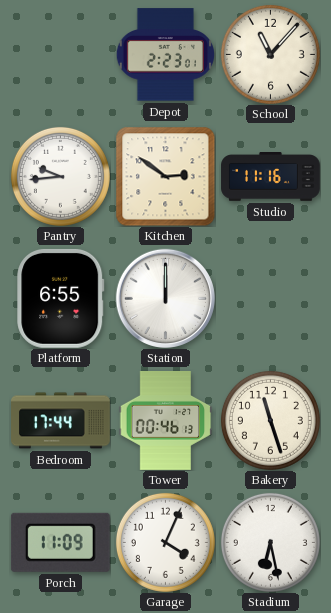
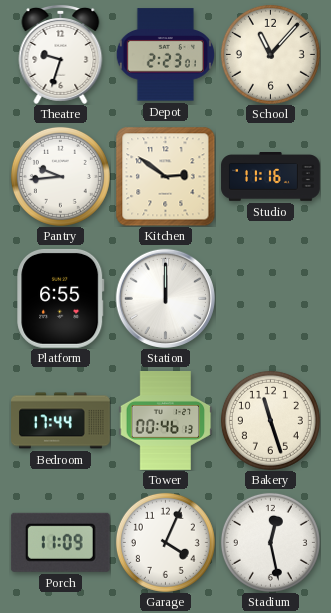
Theatre: none -> 9:33 (61, 54)
Stadium: 6:28 -> 12:28 (270, 542)
